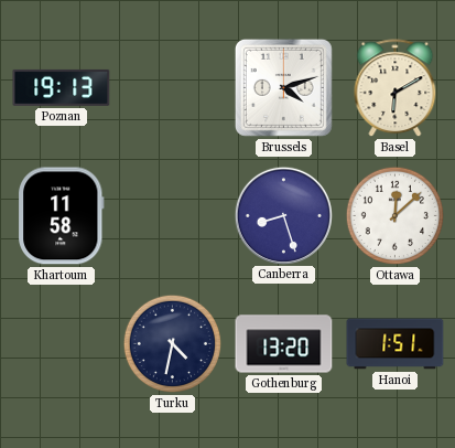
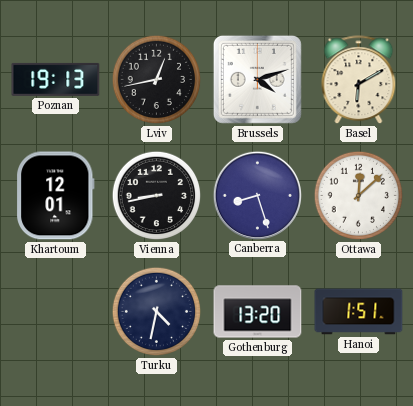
Lviv: none -> 12:43 (157, 80)
Khartoum: 11:58 -> 12:01 (56, 196)
Vienna: none -> 8:43 (157, 196)
